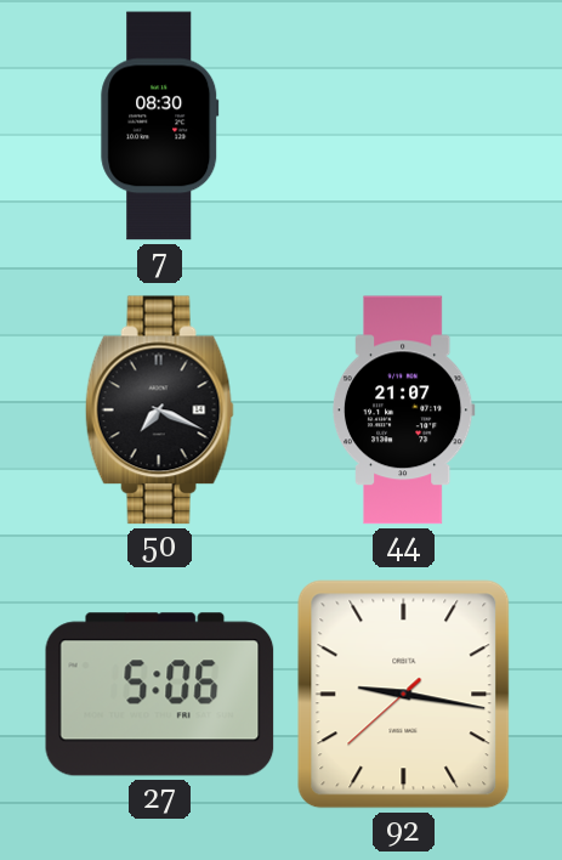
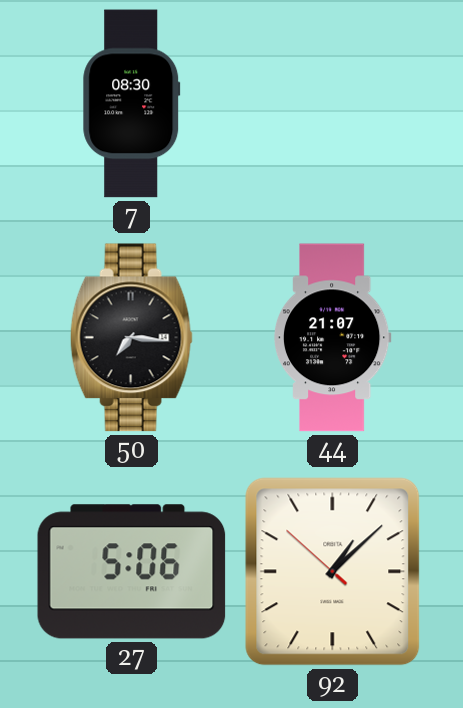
50: 7:19 -> 7:16 (131, 338)
92: 9:16 -> 1:07 (333, 572)
